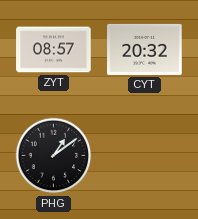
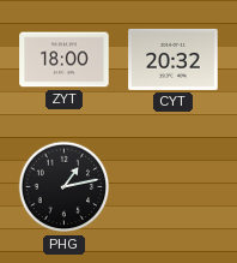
ZYT: 08:57 -> 18:00 (65, 60)
PHG: 1:09 -> 1:13 (65, 187)
